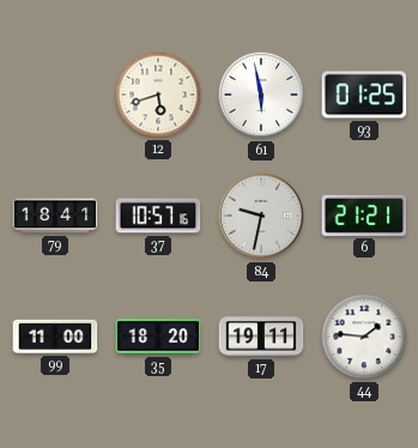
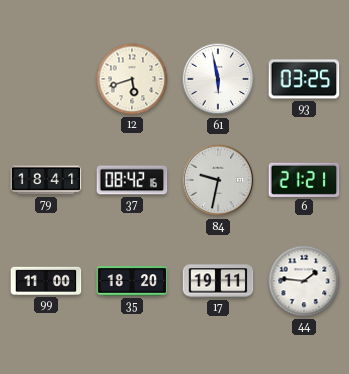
93: 01:25 -> 03:25 (304, 79)
37: 10:57 -> 08:42 (132, 180)
